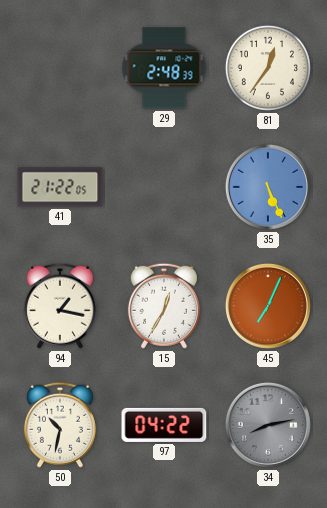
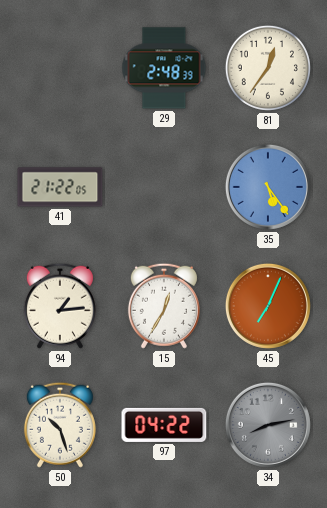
35: 5:26 -> 5:24 (268, 187)
94: 1:17 -> 1:14 (60, 306)
50: 10:32 -> 10:27 (60, 425)
